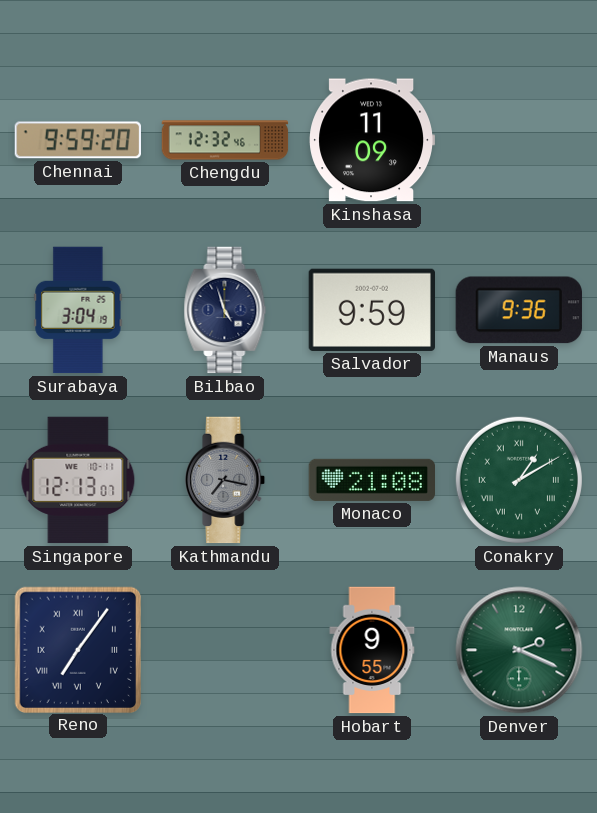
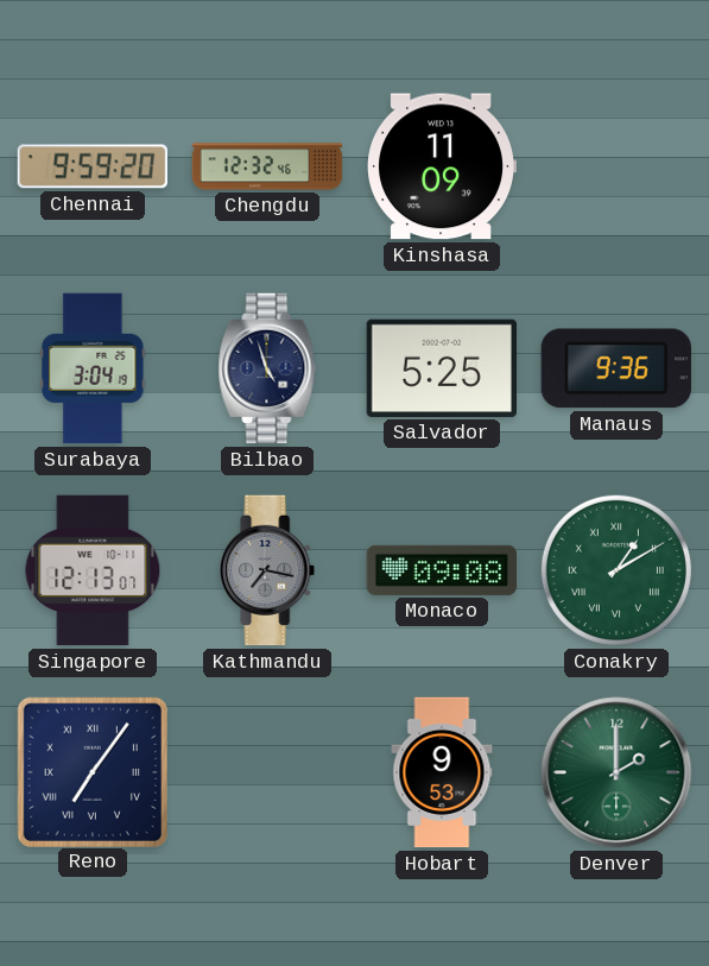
Salvador: 9:59 -> 5:25 (441, 368)
Monaco: 21:08 -> 09:08 (441, 570)
Hobart: 9:55 -> 9:53 (442, 772)
Denver: 2:19 -> 2:00 (616, 772)
